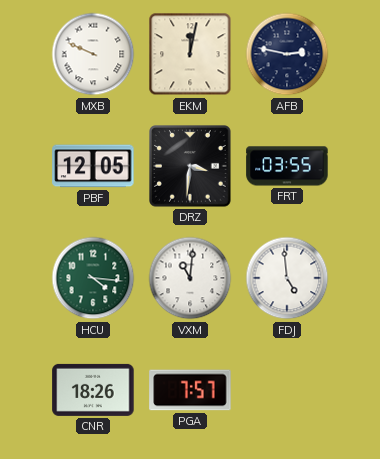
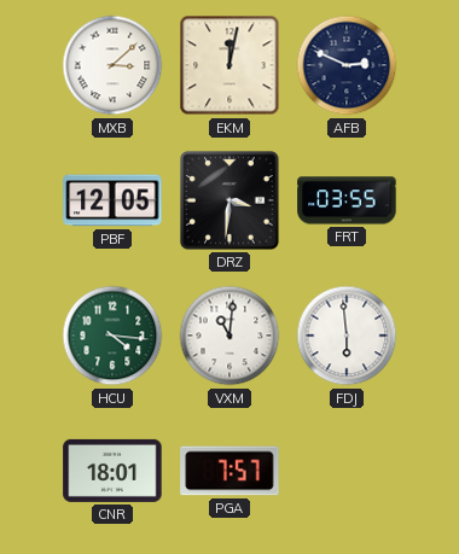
MXB: 9:49 -> 3:08 (112, 65)
AFB: 2:47 -> 2:49 (347, 65)
FDJ: 4:59 -> 5:59 (347, 336)
CNR: 18:26 -> 18:01 (112, 471)
